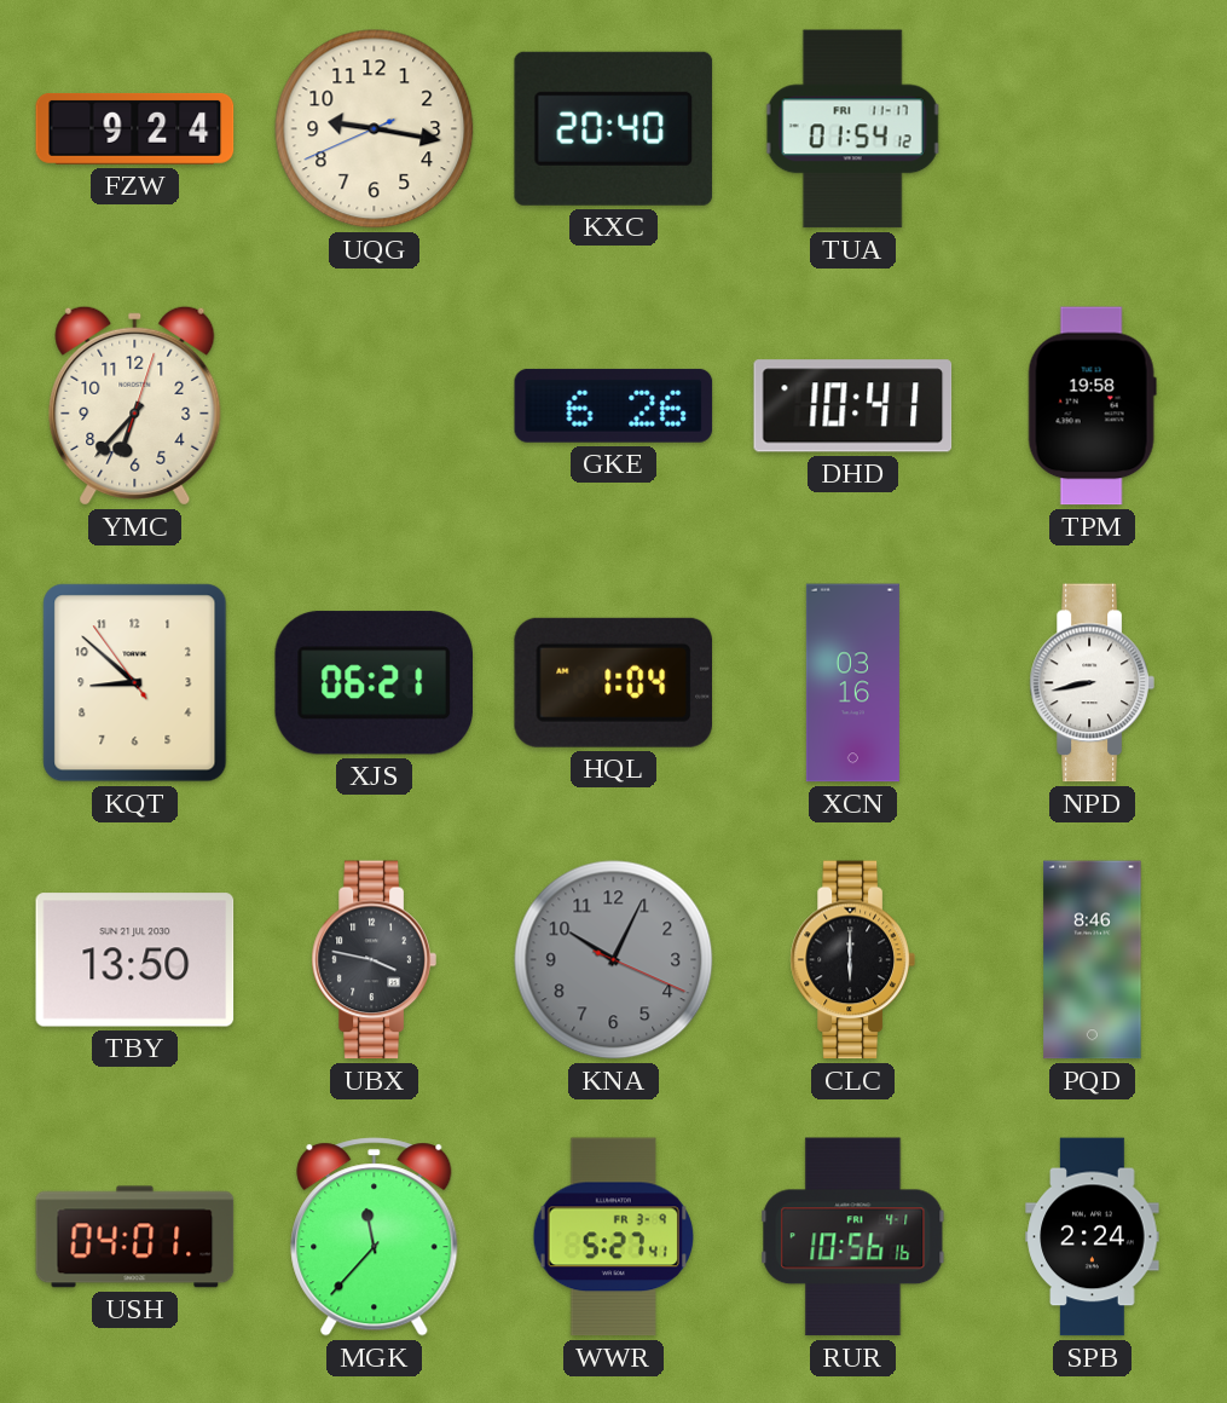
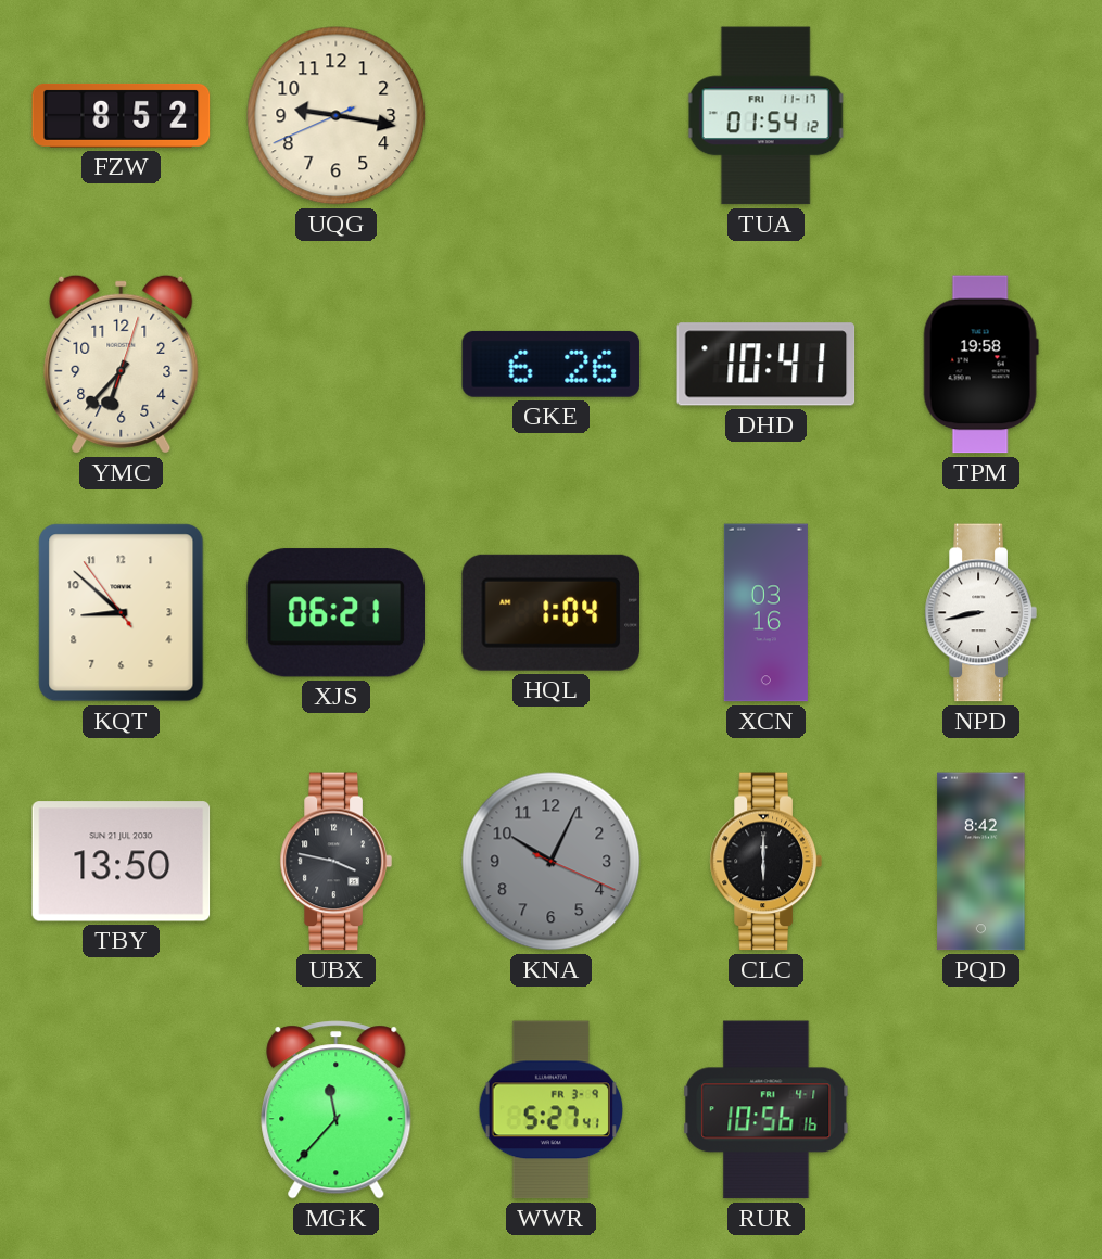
FZW: 9:24 -> 8:52 (122, 115)
KXC: 20:40 -> none (613, 128)
PQD: 8:46 -> 8:42 (981, 862)
USH: 04:01 -> none (135, 1237)
SPB: 2:24 -> none (1093, 1237)
